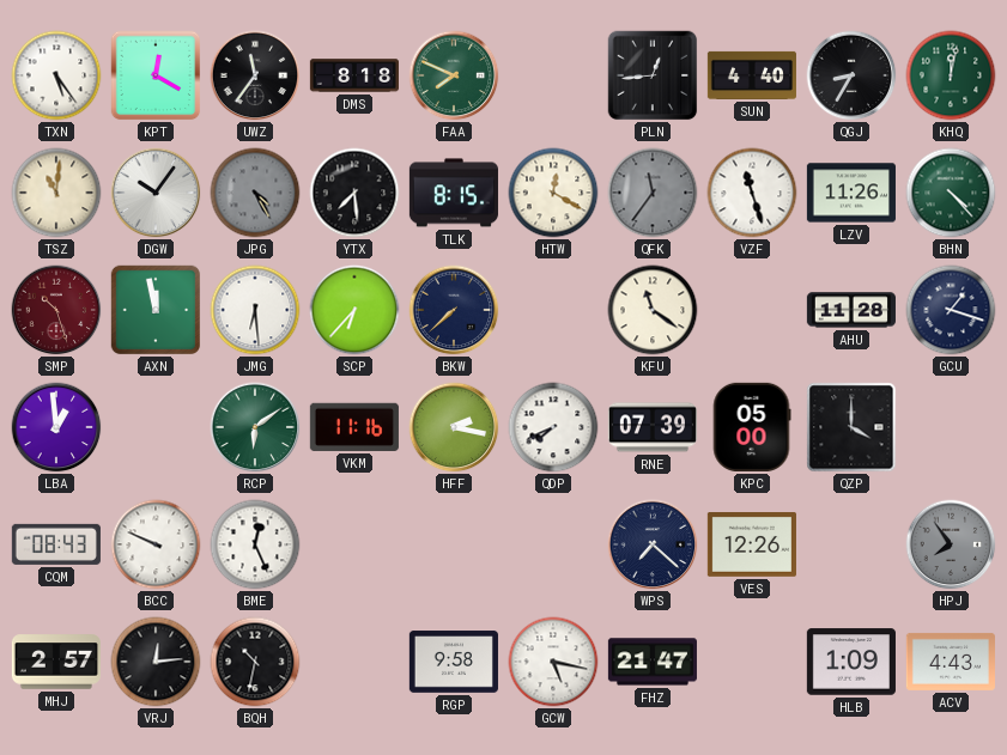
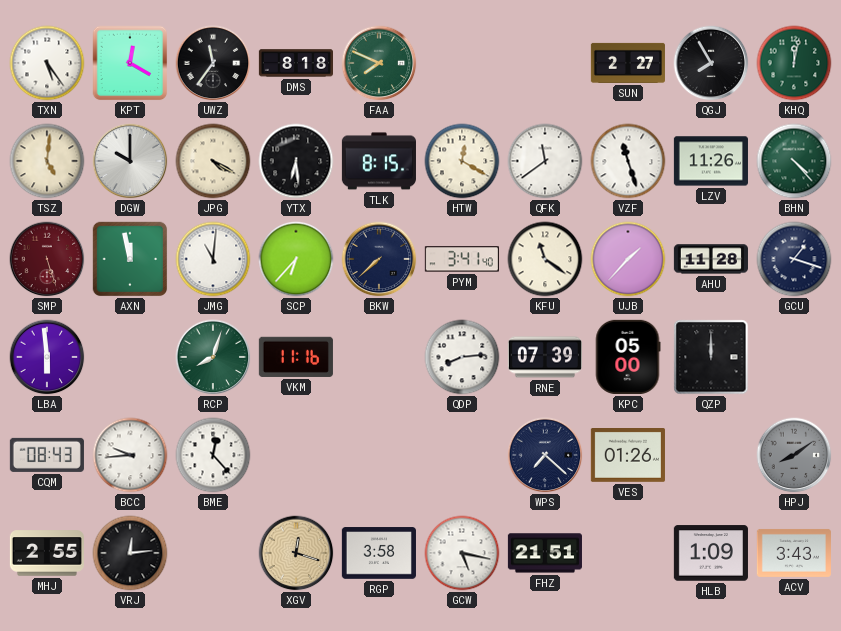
PLN: 12:44 -> none (653, 75)
SUN: 4:40 -> 2:27 (628, 63)
QGJ: 8:35 -> 7:55 (711, 63)
TSZ: 11:01 -> 5:01 (47, 161)
DGW: 10:06 -> 10:00 (130, 161)
JPG: 4:25 -> 4:20 (213, 161)
JPG dial: grey -> cream (213, 161)
YTX: 7:29 -> 6:29 (296, 161)
QFK: 11:36 -> 11:39 (545, 161)
QFK dial: grey -> white (545, 161)
SMP: 10:27 -> 5:27 (47, 259)
JMG: 6:29 -> 11:01 (213, 259)
PYM: none -> 3:41 (462, 259)
UJB: none -> 1:37 (628, 259)
LBA: 12:59 -> 5:59 (47, 357)
RCP: 6:09 -> 8:03 (213, 357)
HFF: 2:17 -> none (454, 427)
QDP: 7:41 -> 8:14 (462, 357)
QZP: 4:00 -> 12:00 (711, 357)
BCC: 9:49 -> 9:44 (130, 455)
BME: 12:26 -> 12:23 (213, 455)
VES: 12:26 -> 01:26 (628, 456)
HPJ: 7:54 -> 8:09 (794, 455)
MHJ: 2:57 -> 2:55 (47, 553)
BQH: 10:32 -> none (255, 662)
XGV: none -> 12:18 (296, 553)
RGP: 9:58 -> 3:58 (379, 553)
FHZ: 21:47 -> 21:51 (545, 553)
ACV: 4:43 -> 3:43 (794, 553)
